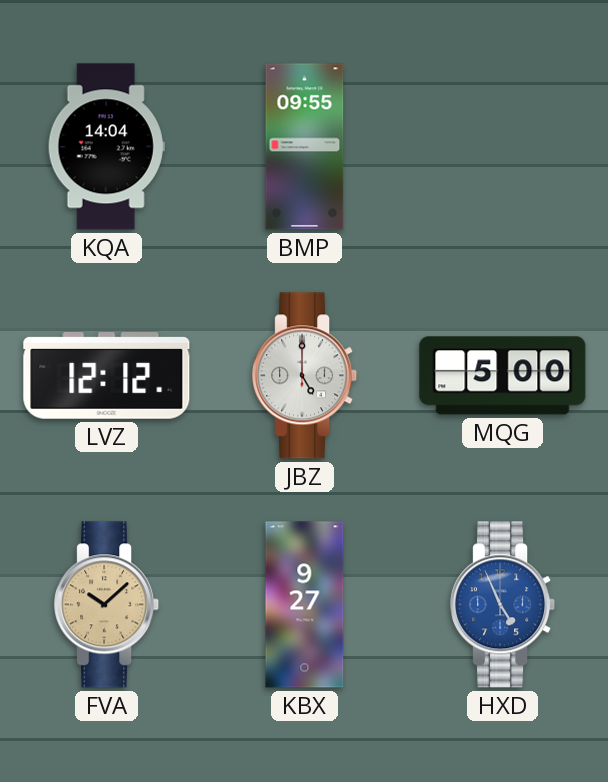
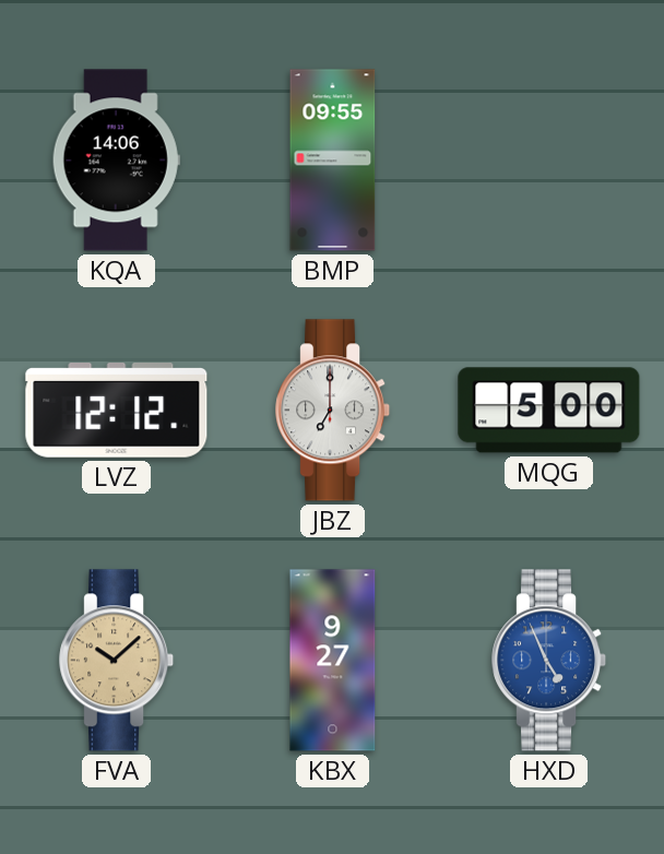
KQA: 14:04 -> 14:06 (116, 161)
JBZ: 5:00 -> 7:00 (333, 411)
